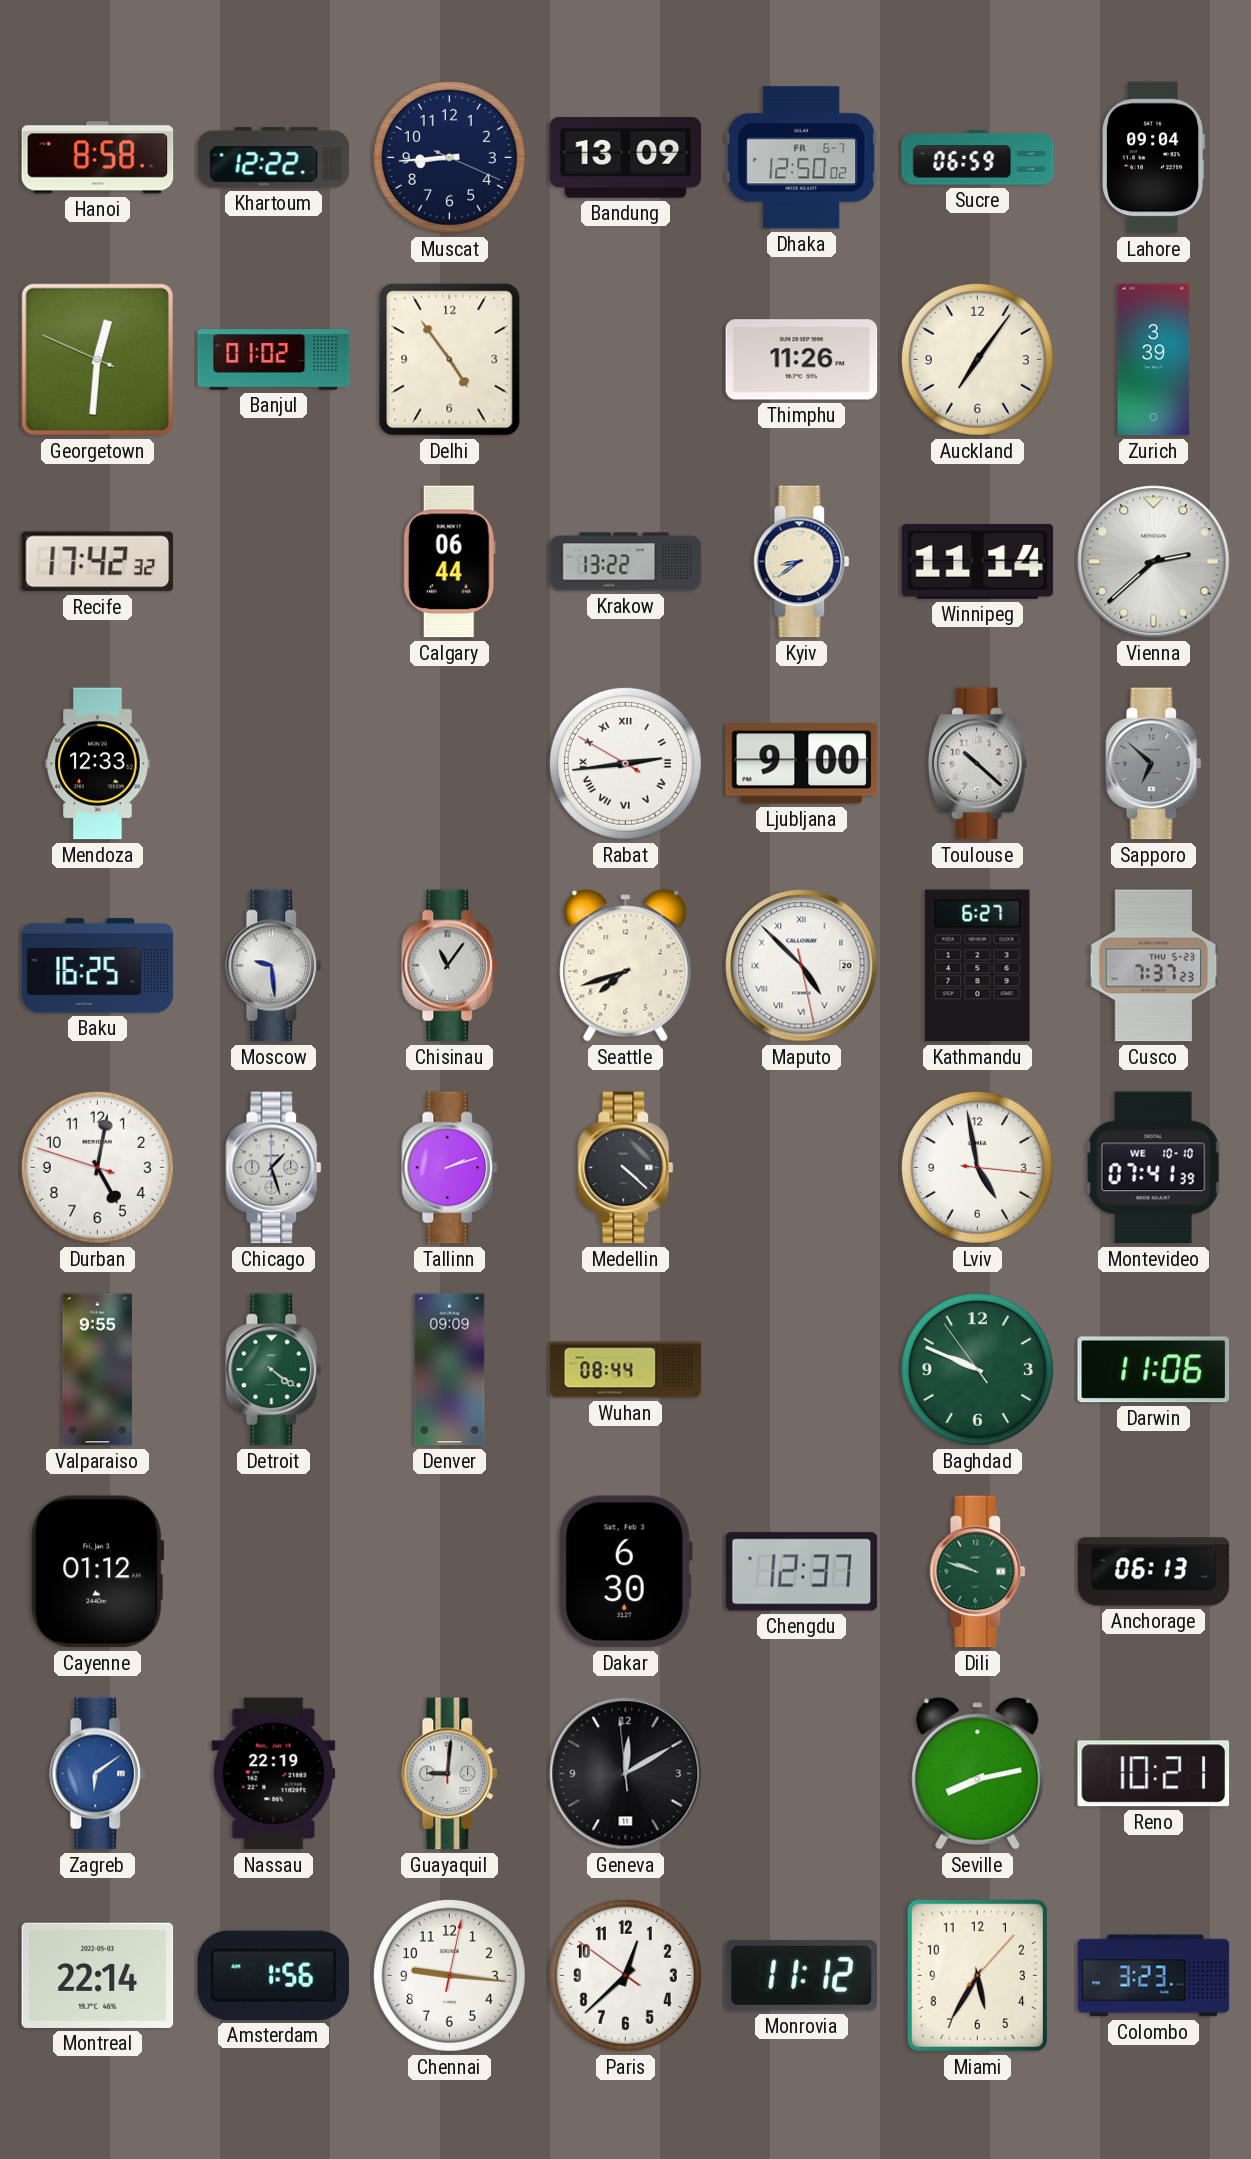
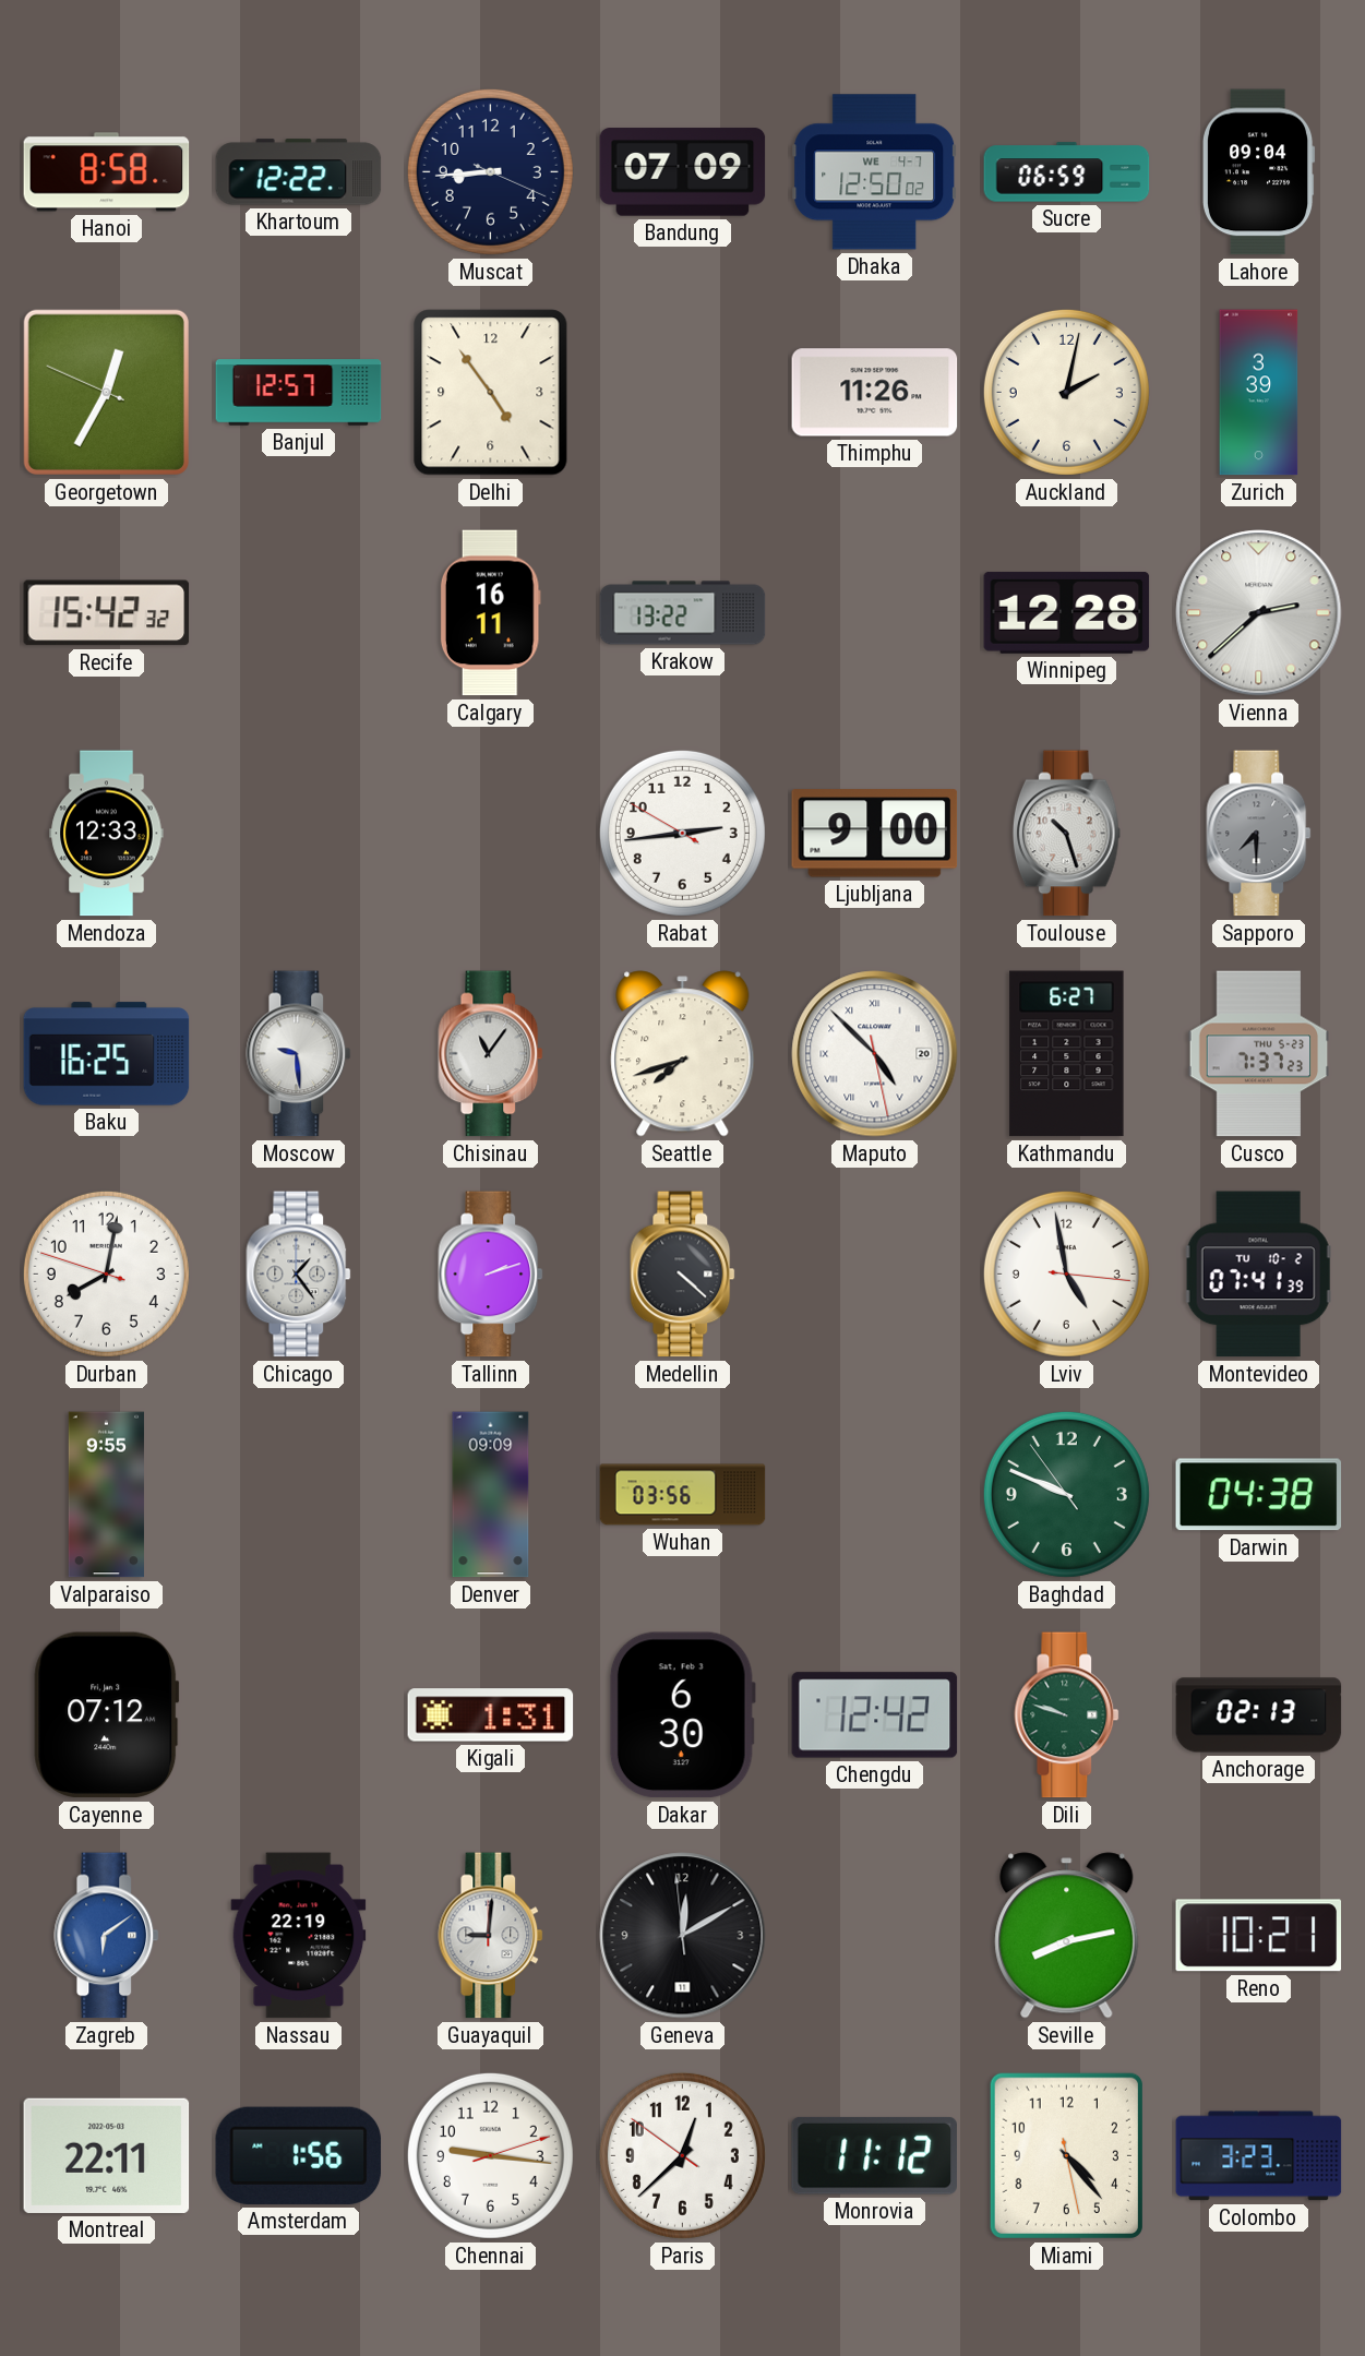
Bandung: 13:09 -> 07:09 (683, 172)
Dhaka date: FR 6-7 -> WE 4-7 (875, 172)
Georgetown: 12:30 -> 12:34 (106, 392)
Banjul: 01:02 -> 12:57 (299, 393)
Auckland: 7:06 -> 2:02 (1066, 392)
Recife: 17:42 -> 15:42 (107, 613)
Calgary: 06:44 -> 16:11 (490, 613)
Kyiv: 8:39 -> none (802, 562)
Winnipeg: 11:14 -> 12:28 (1067, 612)
Rabat numerals: Roman -> Arabic (682, 833)
Toulouse: 10:22 -> 10:27 (1066, 834)
Sapporo: 6:52 -> 7:30 (1259, 834)
Durban: 5:01 -> 8:01 (106, 1273)
Chicago: 1:27 -> 1:24 (299, 1275)
Montevideo date: WE 10-10 -> TU 10-2 (1258, 1275)
Detroit: 4:21 -> none (274, 1370)
Wuhan: 08:44 -> 03:56 (683, 1495)
Darwin: 11:06 -> 04:38 (1259, 1495)
Cayenne: 01:12 -> 07:12 (107, 1715)
Kigali: none -> 1:31 (491, 1715)
Chengdu: 12:37 -> 12:42 (875, 1715)
Anchorage: 06:13 -> 02:13 (1259, 1715)
Montreal: 22:14 -> 22:11 (107, 2155)
Chennai: 9:16:02 -> 9:16:12 (490, 2155)
Miami: 5:35 -> 4:23 (1066, 2155)
